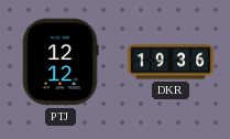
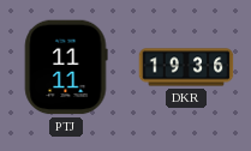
PTJ: 12:12 -> 11:11 (66, 67)
